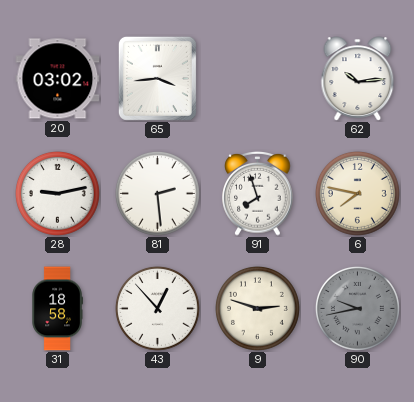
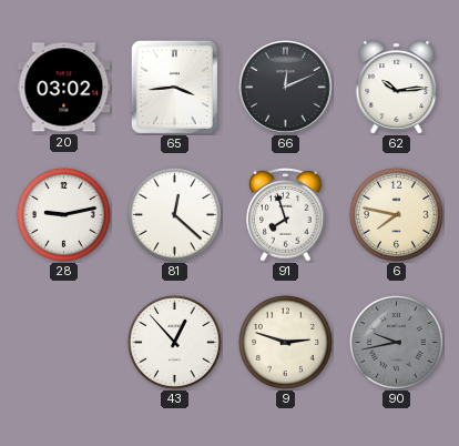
66: none -> 12:11 (286, 88)
81: 2:29 -> 12:22 (174, 214)
31: 18:58 -> none (57, 309)
